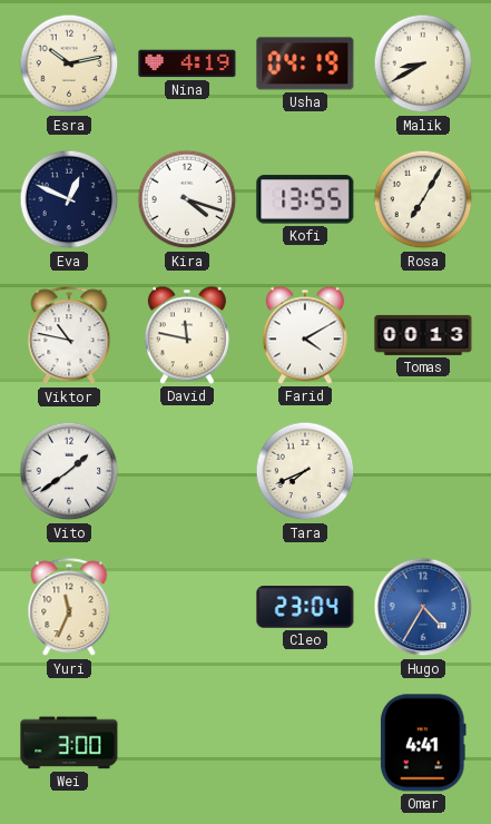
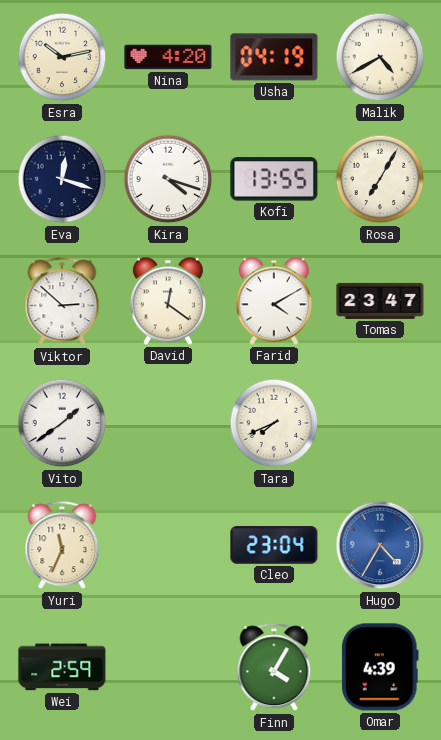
Nina: 4:19 -> 4:20 (168, 57)
Malik: 8:40 -> 4:40 (380, 57)
Eva: 12:49 -> 12:18 (62, 179)
Viktor: 10:47 -> 2:52 (62, 302)
David: 11:47 -> 12:21 (168, 301)
Tomas: 00:13 -> 23:47 (380, 301)
Wei: 3:00 -> 2:59 (62, 667)
Finn: none -> 4:05 (274, 668)
Omar: 4:41 -> 4:39 (380, 667)
